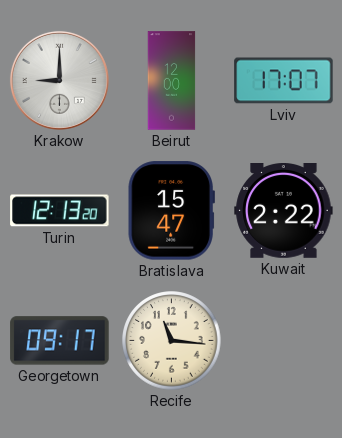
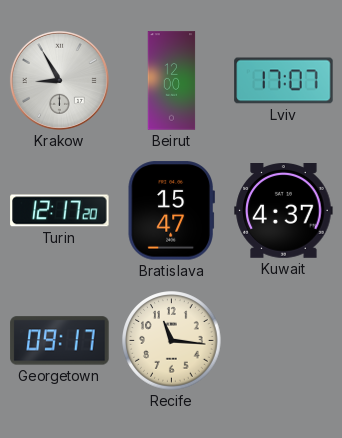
Krakow: 9:00 -> 8:55 (59, 80)
Turin: 12:13 -> 12:17 (60, 211)
Kuwait: 2:22 -> 4:37 (284, 211)
